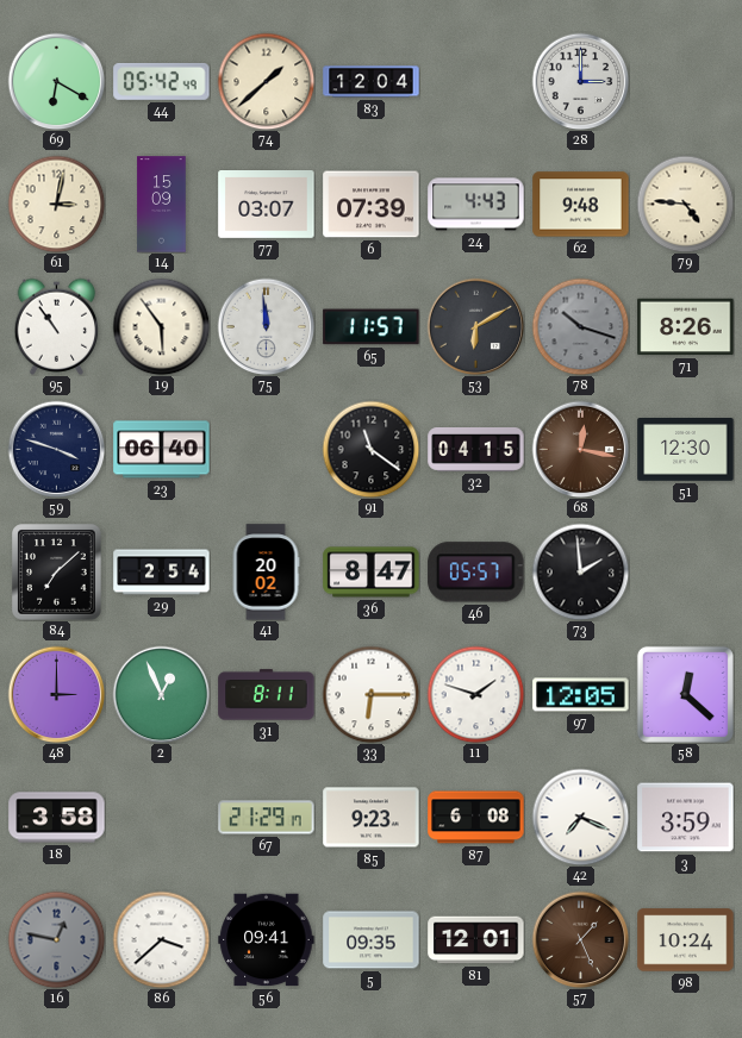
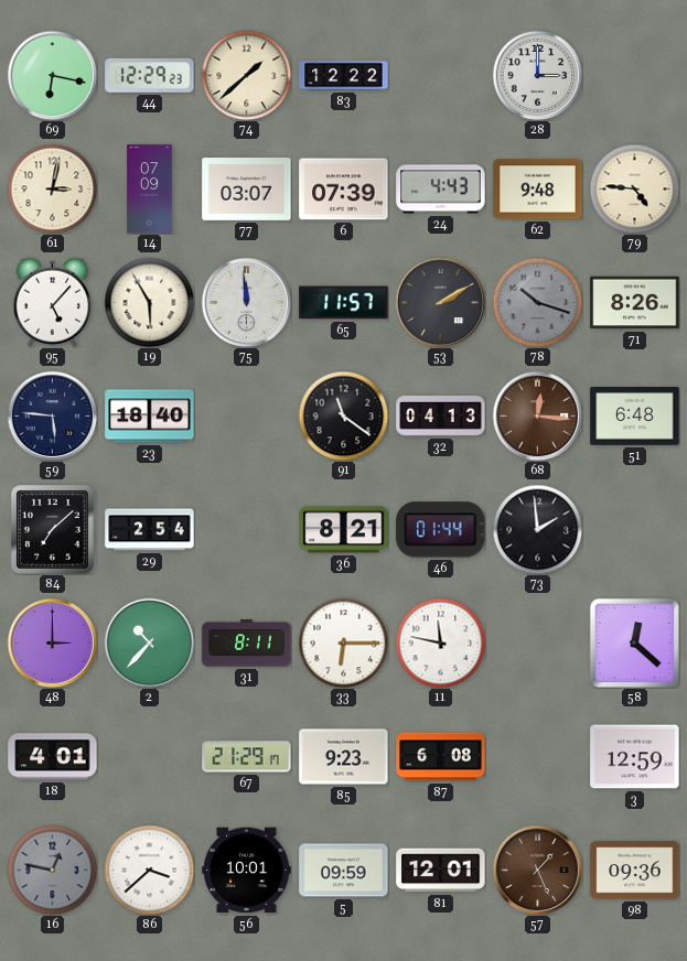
69: 6:20 -> 6:17 (52, 75)
44: 05:42 -> 12:29 (150, 75)
83: 12:04 -> 12:22 (344, 76)
14: 15:09 -> 07:09 (150, 190)
95: 10:54 -> 5:07 (53, 302)
19: 5:54 -> 5:55 (149, 302)
53: 6:10 -> 2:10 (440, 302)
59: 3:48 -> 5:46 (52, 415)
23: 06:40 -> 18:40 (150, 417)
32: 04:15 -> 04:13 (441, 417)
68: 12:17 -> 12:16 (537, 415)
51: 12:30 -> 6:48 (635, 417)
41: 20:02 -> none (266, 573)
36: 8:47 -> 8:21 (344, 530)
46: 05:57 -> 01:44 (441, 530)
2: 12:56 -> 10:37 (149, 643)
11: 1:48 -> 11:47 (440, 643)
97: 12:05 -> none (581, 695)
18: 3:58 -> 4:01 (53, 757)
42: 7:19 -> none (580, 817)
3: 3:59 -> 12:59 (635, 757)
56: 09:41 -> 10:01 (247, 871)
5: 09:35 -> 09:59 (344, 871)
98: 10:24 -> 09:36 (635, 871)
